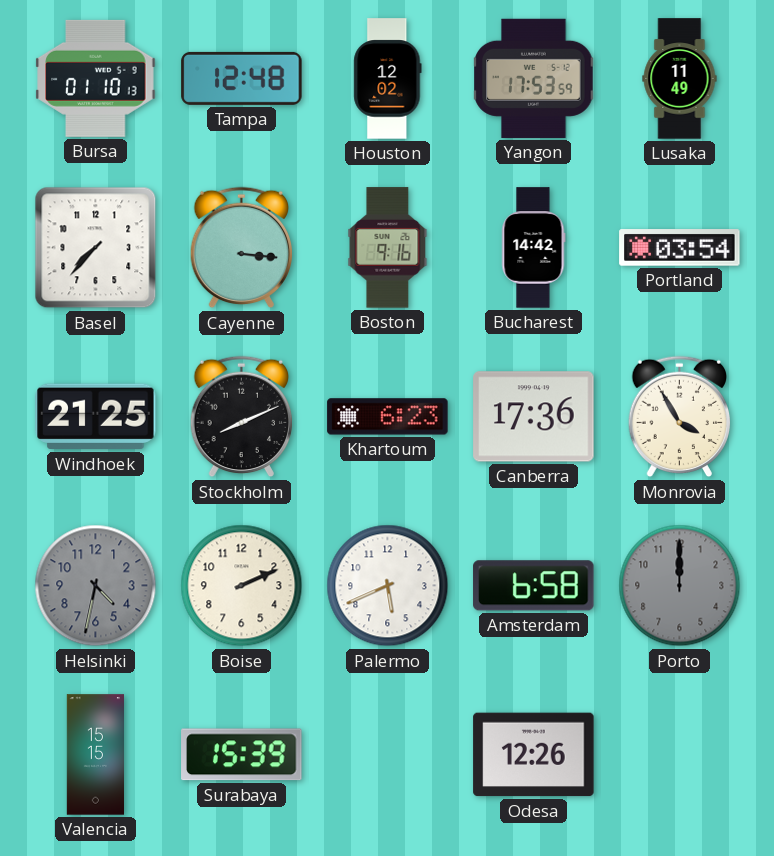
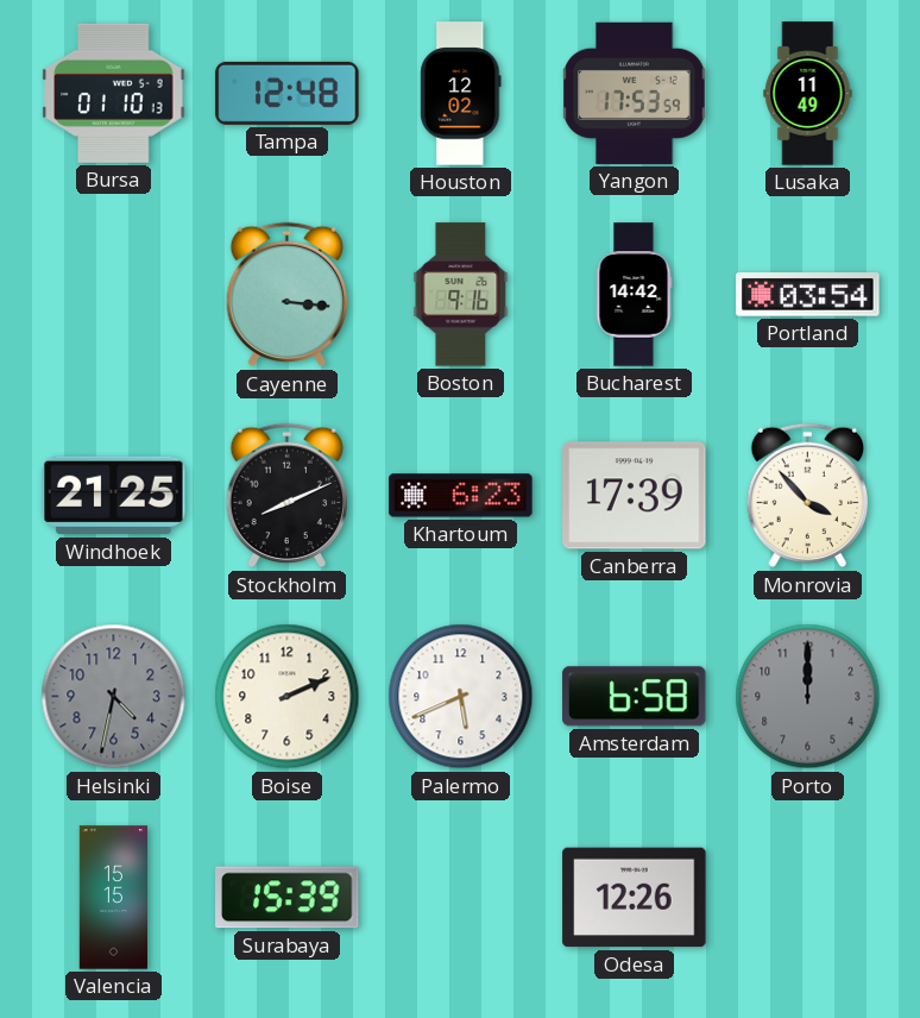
Basel: 7:37 -> none (96, 248)
Canberra: 17:36 -> 17:39 (635, 496)
Monrovia: 3:55 -> 3:53 (808, 496)
